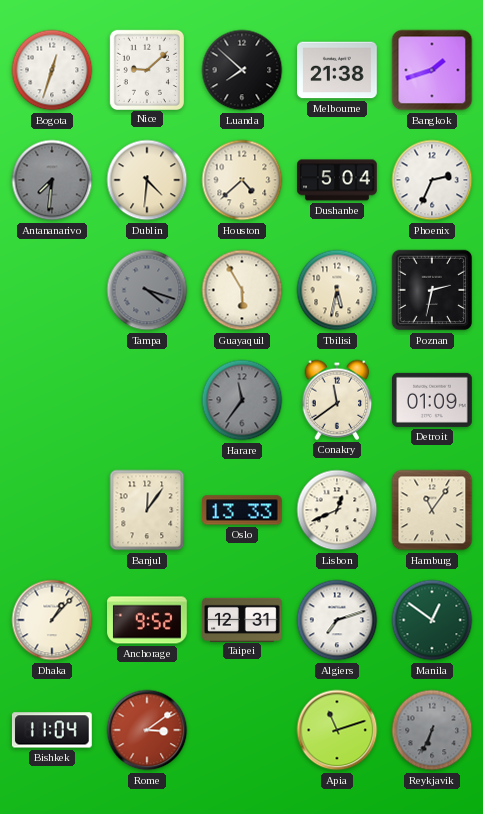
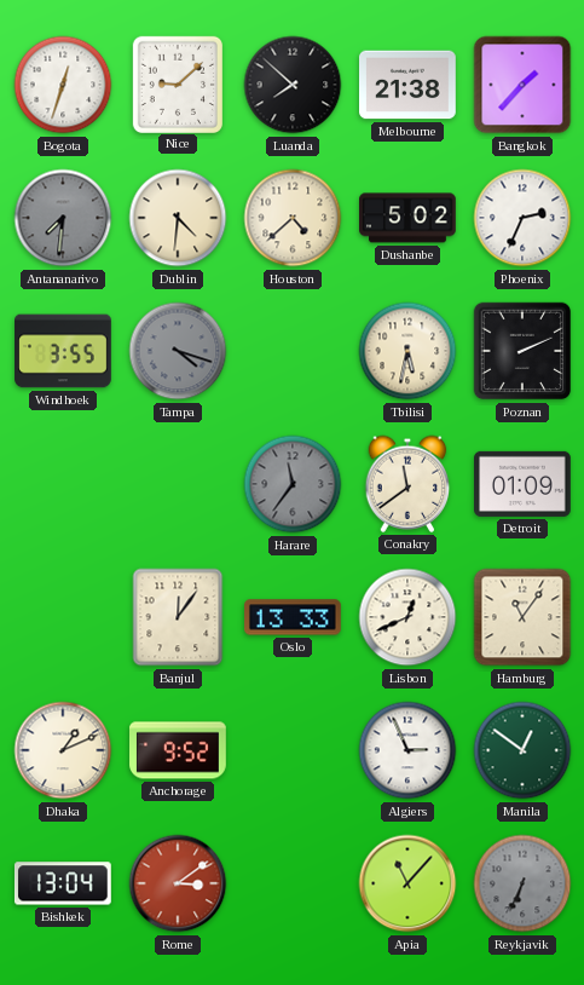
Bangkok: 1:42 -> 1:37 (522, 85)
Dushanbe: 5:04 -> 5:02 (409, 218)
Windhoek: none -> 3:55 (63, 351)
Guayaquil: 5:55 -> none (242, 290)
Poznan: 2:32 -> 2:11 (522, 351)
Dhaka: 1:07 -> 1:11 (63, 750)
Taipei: 12:31 -> none (242, 619)
Algiers: 7:12 -> 2:56 (407, 750)
Bishkek: 11:04 -> 13:04 (63, 883)
Apia: 11:12 -> 11:07 (407, 883)
